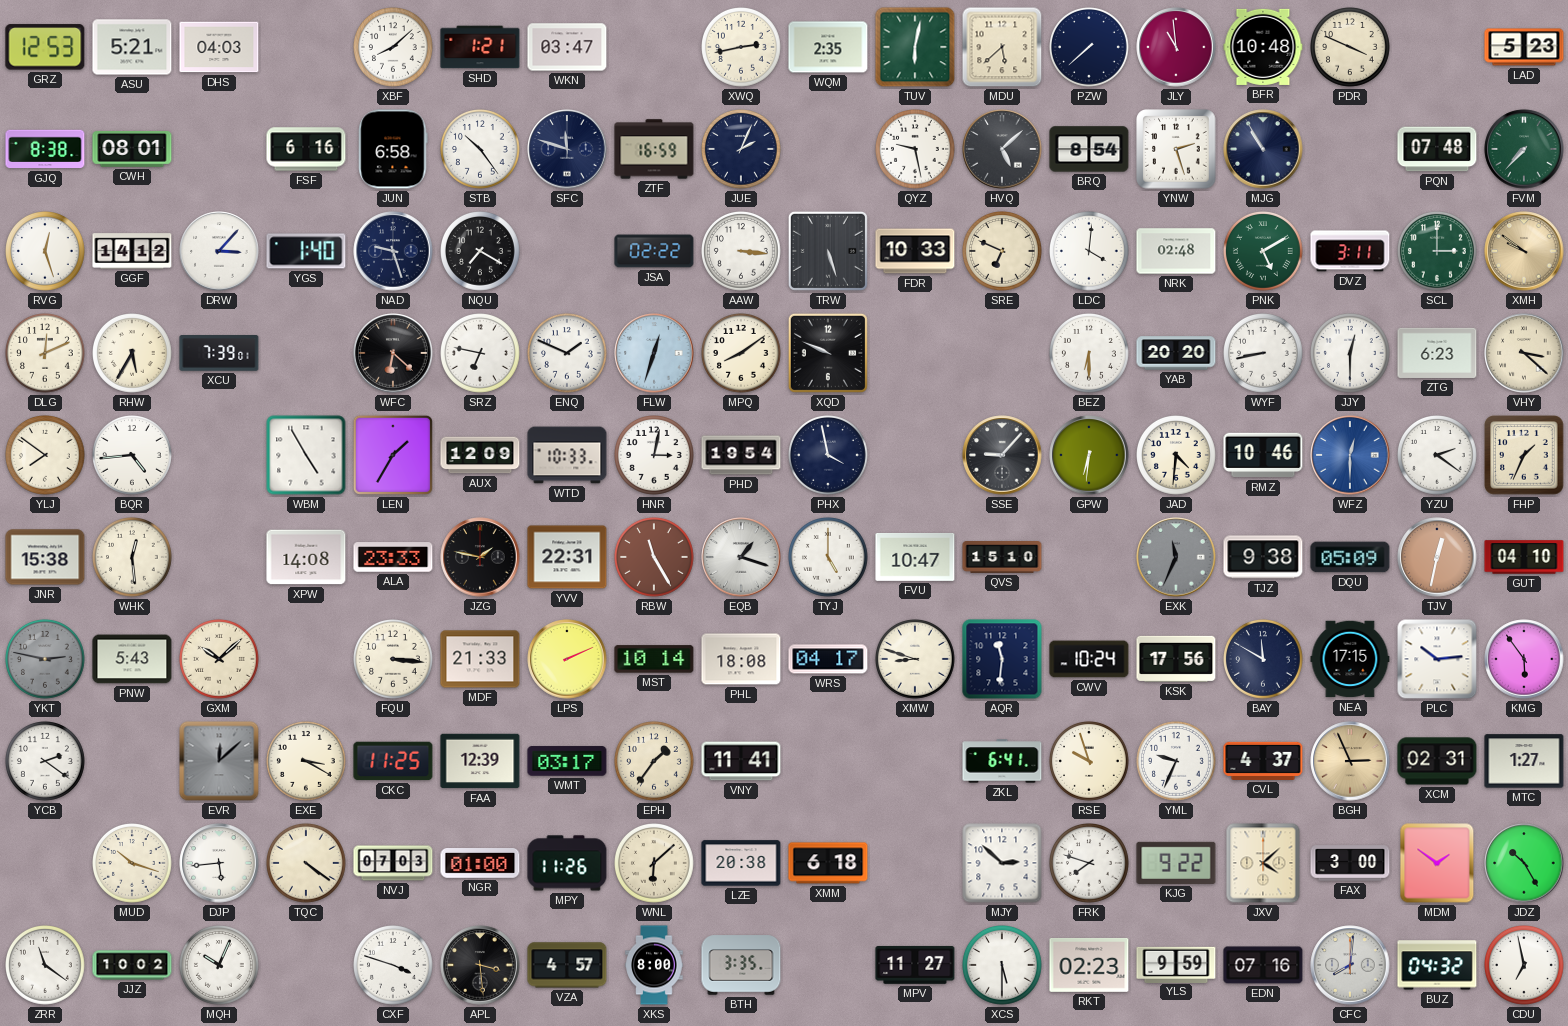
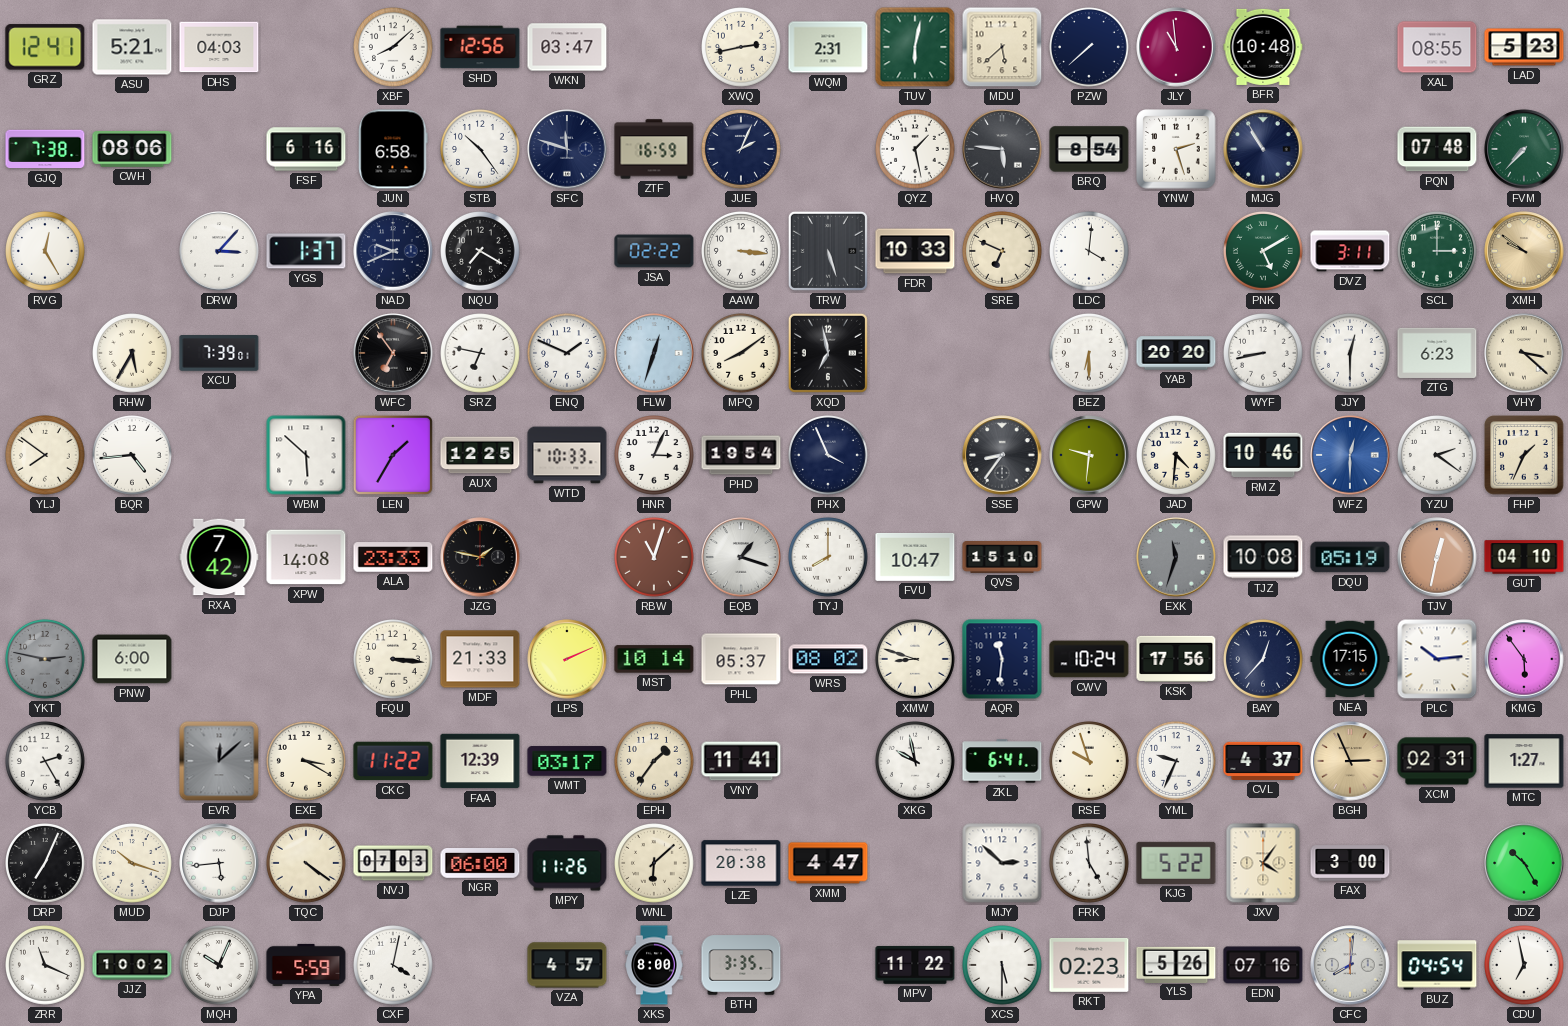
GRZ: 12:53 -> 12:41 (45, 47)
SHD: 1:21 -> 12:56 (480, 47)
WQM: 2:35 -> 2:31 (828, 47)
PDR: 3:49 -> none (1351, 48)
XAL: none -> 08:55 (1437, 47)
GJQ: 8:38 -> 7:38 (45, 149)
CWH: 08:01 -> 08:06 (132, 150)
QYZ: 9:28 -> 1:28 (916, 150)
HVQ: 5:08 -> 5:46 (1002, 149)
RVG: 12:27 -> 12:25 (46, 252)
GGF: 14:12 -> none (132, 251)
YGS: 1:40 -> 1:37 (306, 251)
NAD: 9:27 -> 9:41 (393, 251)
NRK: 02:48 -> none (1176, 251)
DLG: 12:11 -> none (46, 354)
WFC: 6:22 -> 6:54 (393, 353)
XQD: 9:49 -> 6:58 (828, 353)
WBM: 4:55 -> 5:52 (306, 455)
AUX: 12:09 -> 12:25 (480, 455)
HNR: 3:02 -> 3:04 (655, 456)
PHX: 3:58 -> 3:56 (829, 456)
SSE: 9:07 -> 8:36 (1002, 455)
GPW: 6:31 -> 9:31 (1089, 455)
JNR: 15:38 -> none (45, 557)
WHK: 12:29 -> none (133, 558)
RXA: none -> 7:42 (219, 557)
YVV: 22:31 -> none (567, 557)
RBW: 11:25 -> 11:03 (655, 558)
TYJ: 5:00 -> 8:00 (829, 558)
EXK: 11:34 -> 11:33 (1176, 557)
TJZ: 9:38 -> 10:08 (1263, 557)
DQU: 05:09 -> 05:19 (1350, 557)
PNW: 5:43 -> 6:00 (132, 659)
GXM: 10:08 -> none (220, 660)
PHL: 18:08 -> 05:37 (741, 659)
WRS: 04:17 -> 08:02 (828, 659)
BAY: 11:50 -> 12:37 (1264, 660)
YCB: 2:21 -> 2:25 (46, 762)
CKC: 11:25 -> 11:22 (393, 761)
XKG: none -> 9:58 (916, 762)
DRP: none -> 7:04 (46, 864)
NGR: 01:00 -> 06:00 (480, 864)
XMM: 6:18 -> 4:47 (828, 863)
FRK: 7:48 -> 4:59 (1090, 864)
KJG: 9:22 -> 5:22 (1176, 863)
JXV: 4:08 -> 4:06 (1263, 863)
MDM: 1:51 -> none (1437, 863)
ZRR: 11:21 -> 11:19 (46, 966)
YPA: none -> 5:59 (306, 965)
CXF: 3:48 -> 4:02 (394, 966)
APL: 3:29 -> none (480, 965)
MPV: 11:27 -> 11:22 (915, 965)
YLS: 9:59 -> 5:26 (1176, 964)
BUZ: 04:32 -> 04:54 (1437, 965)
